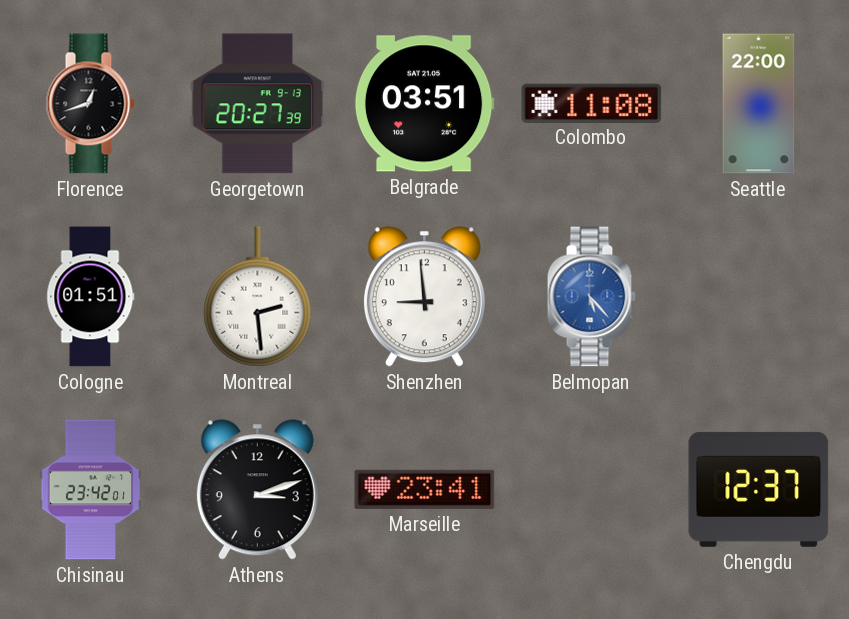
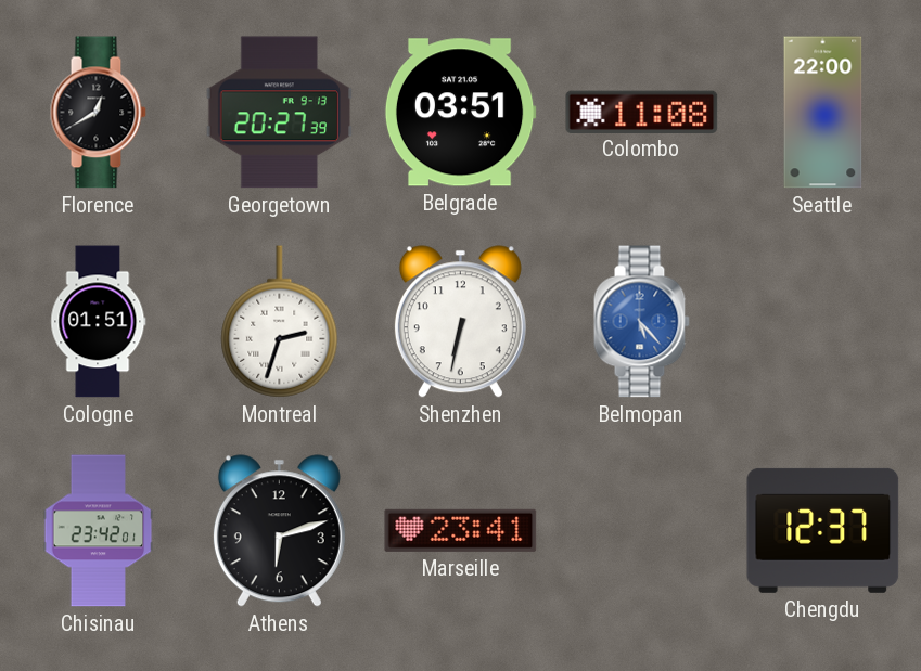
Florence: 12:42 -> 12:40 (98, 113)
Montreal: 2:29 -> 2:33 (280, 322)
Shenzhen: 8:59 -> 6:32 (460, 322)
Athens: 3:12 -> 6:12 (279, 531)
